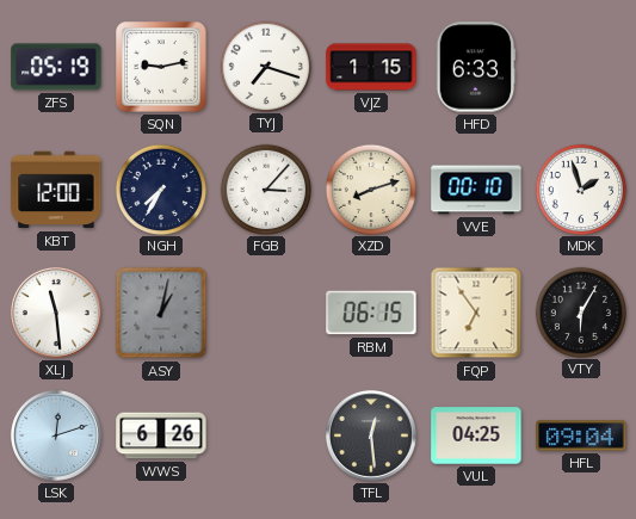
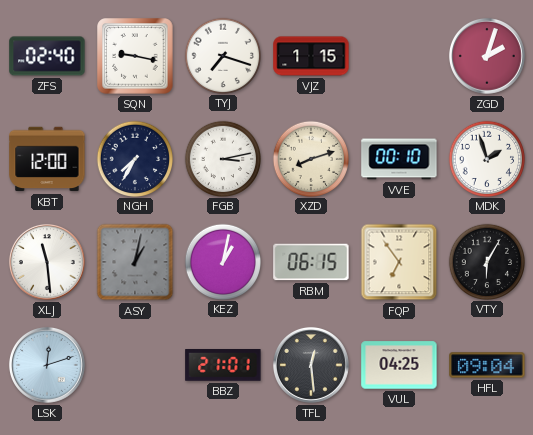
ZFS: 05:19 -> 02:40 (47, 56)
SQN: 9:13 -> 9:17 (135, 56)
HFD: 6:33 -> none (476, 67)
ZGD: none -> 2:03 (487, 56)
FGB: 3:07 -> 3:13 (223, 158)
KEZ: none -> 1:02 (223, 261)
WWS: 6:26 -> none (161, 435)
BBZ: none -> 21:01 (223, 366)
